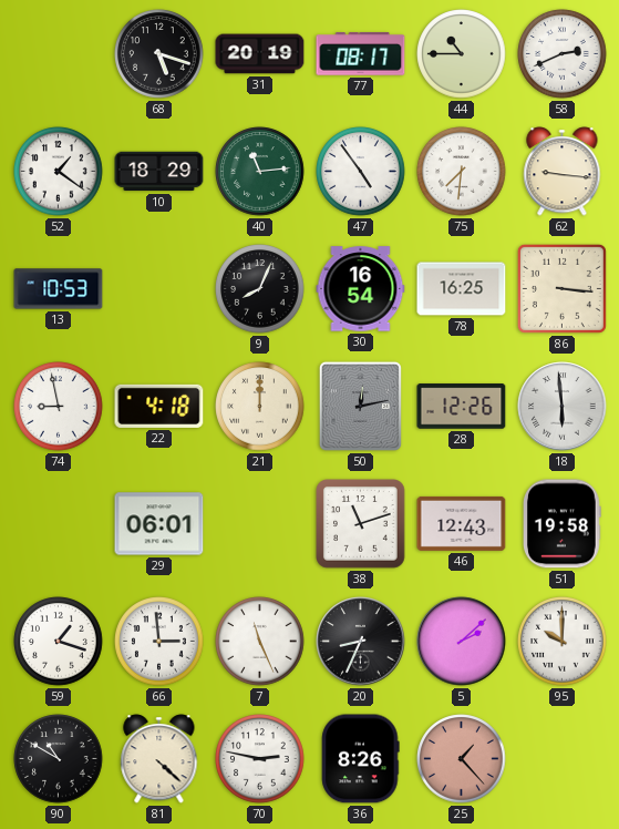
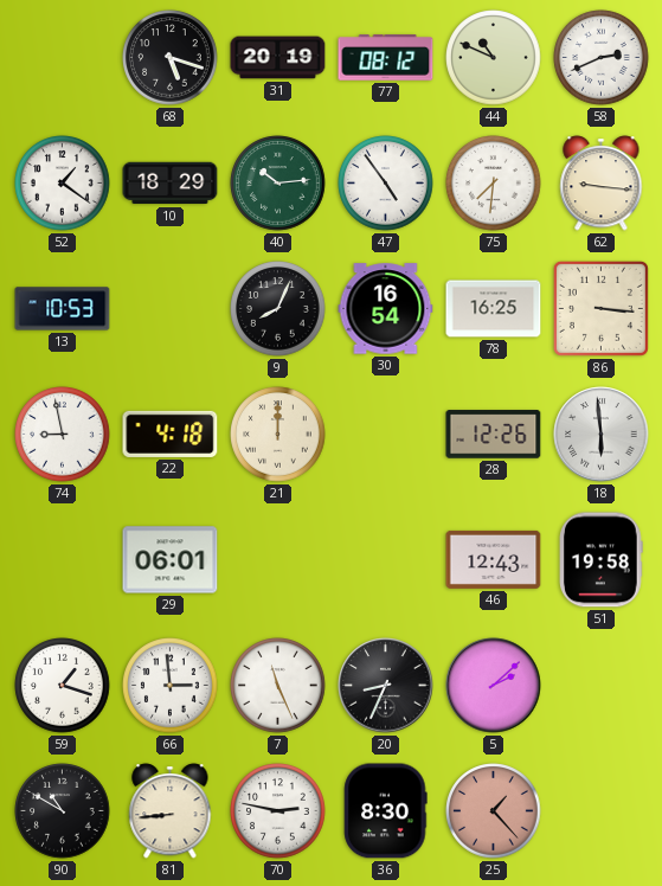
77: 08:17 -> 08:12 (386, 58)
44: 10:45 -> 10:49 (494, 58)
40: 11:14 -> 10:14 (278, 184)
50: 12:13 -> none (360, 406)
38: 11:12 -> none (361, 524)
95: 10:00 -> none (563, 642)
81: 4:22 -> 8:44 (171, 811)
36: 8:26 -> 8:30 (386, 811)
